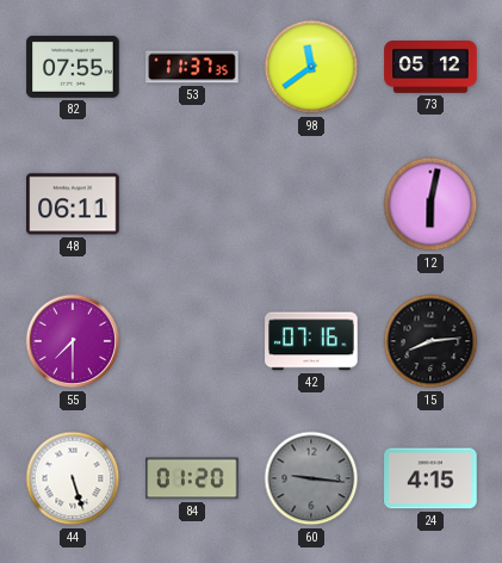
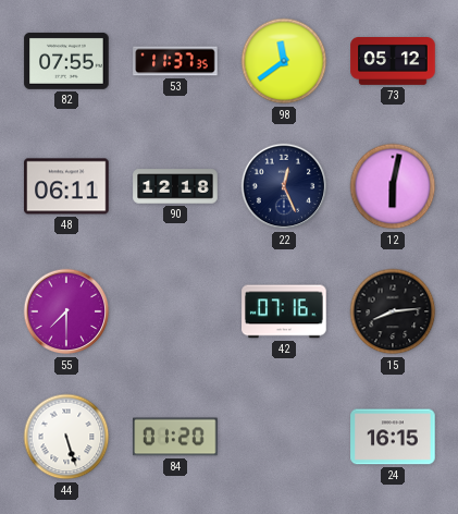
90: none -> 12:18 (175, 186)
22: none -> 12:26 (284, 186)
60: 9:16 -> none (311, 478)
24: 4:15 -> 16:15 (393, 437)
